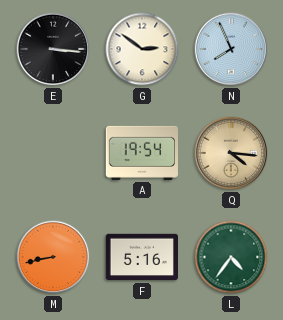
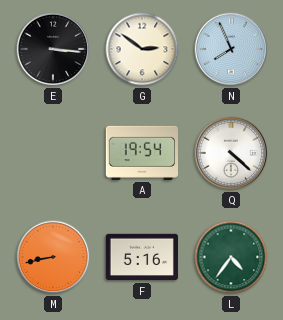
Q: 4:16 -> 4:22 (231, 153)
Q dial: champagne -> white (231, 153)
